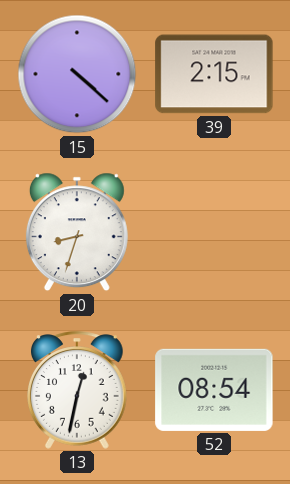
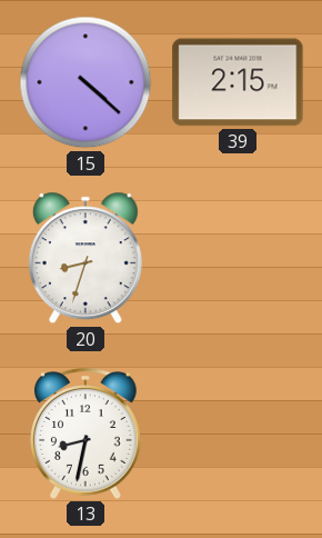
13: 12:32 -> 8:32 (87, 434)
52: 08:54 -> none (214, 390)
